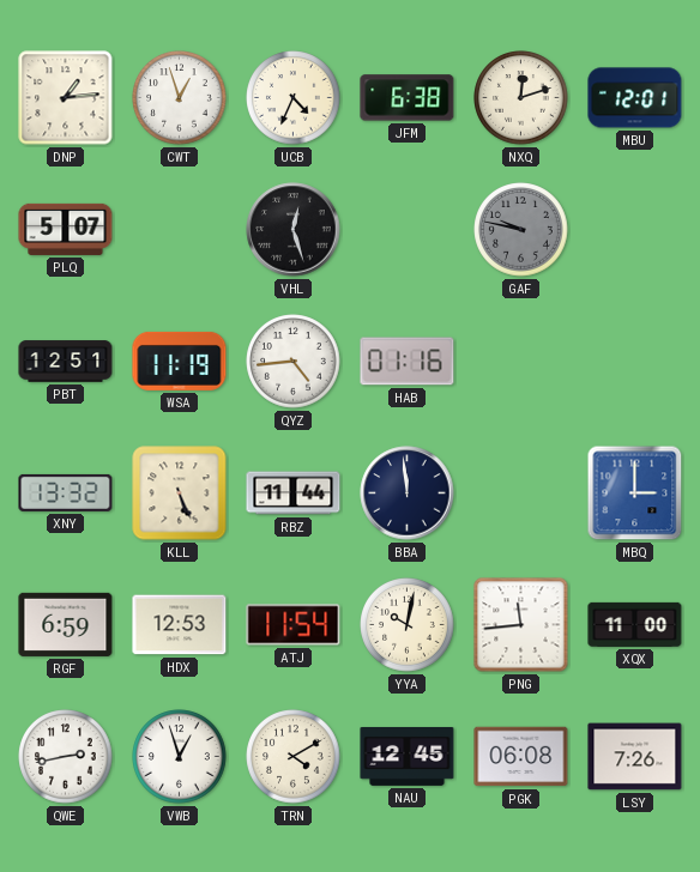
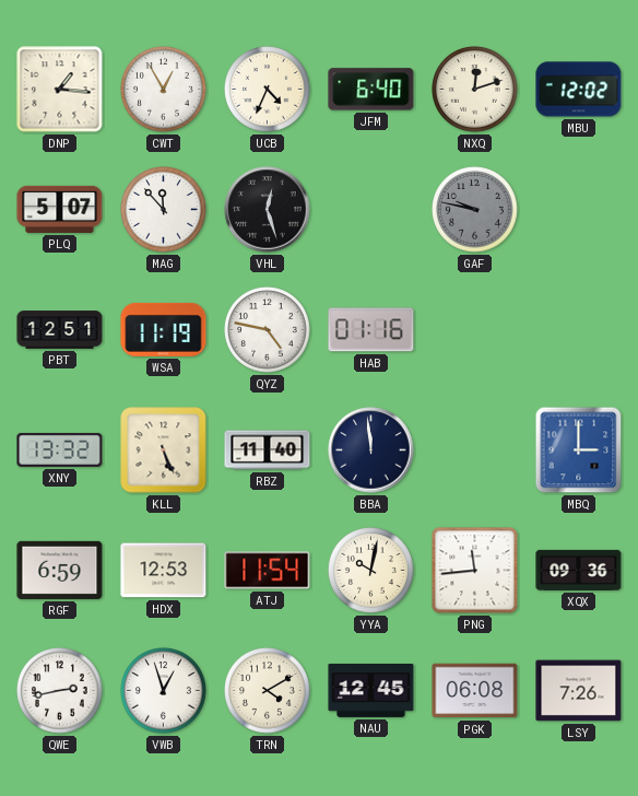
DNP: 1:14 -> 1:16 (60, 90)
CWT: 12:57 -> 12:55 (164, 90)
JFM: 6:38 -> 6:40 (371, 90)
MBU: 12:01 -> 12:02 (579, 90)
MAG: none -> 11:53 (164, 210)
QYZ: 4:44 -> 4:47 (268, 330)
RBZ: 11:44 -> 11:40 (268, 450)
XQX: 11:00 -> 09:36 (579, 570)
